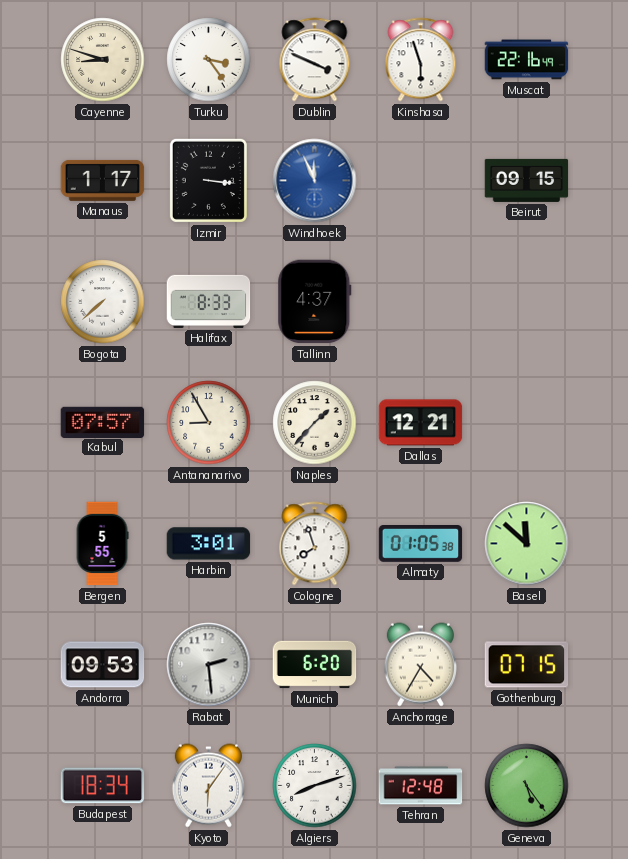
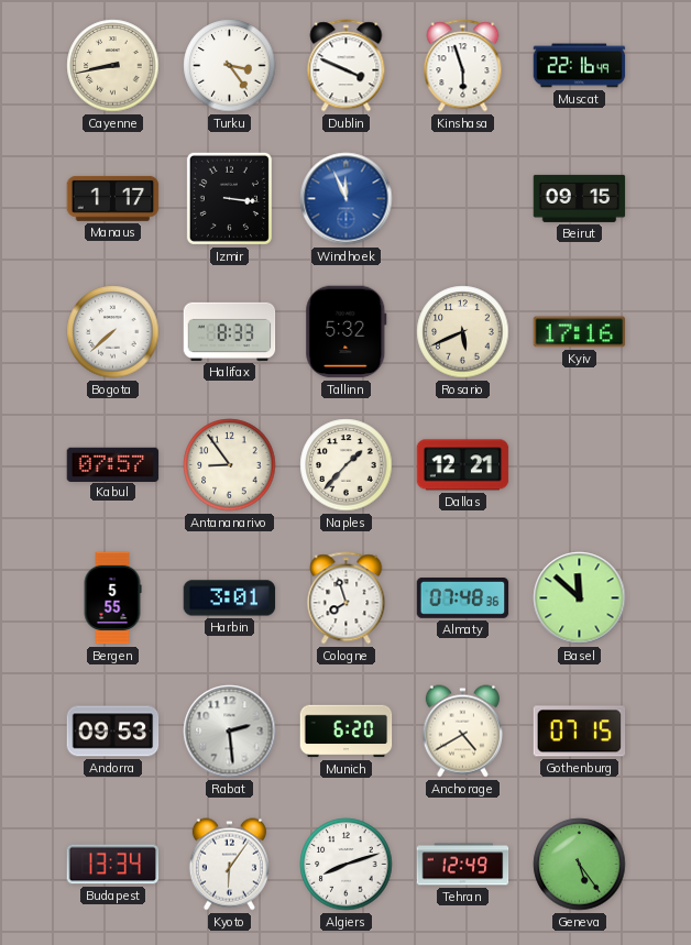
Cayenne: 8:48 -> 8:43 (113, 66)
Tallinn: 4:37 -> 5:32 (347, 332)
Rosario: none -> 5:41 (463, 332)
Kyiv: none -> 17:16 (580, 332)
Antananarivo: 8:55 -> 8:54 (230, 465)
Almaty: 01:05 -> 07:48 (463, 598)
Anchorage: 4:35 -> 4:40 (462, 732)
Budapest: 18:34 -> 13:34 (113, 865)
Tehran: 12:48 -> 12:49 (463, 865)
